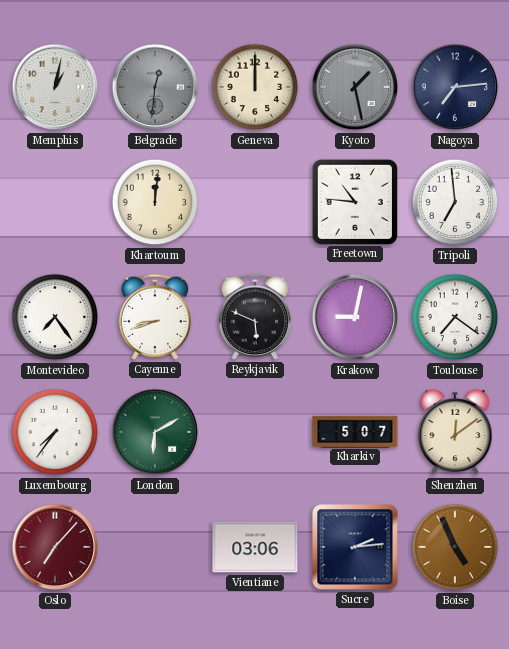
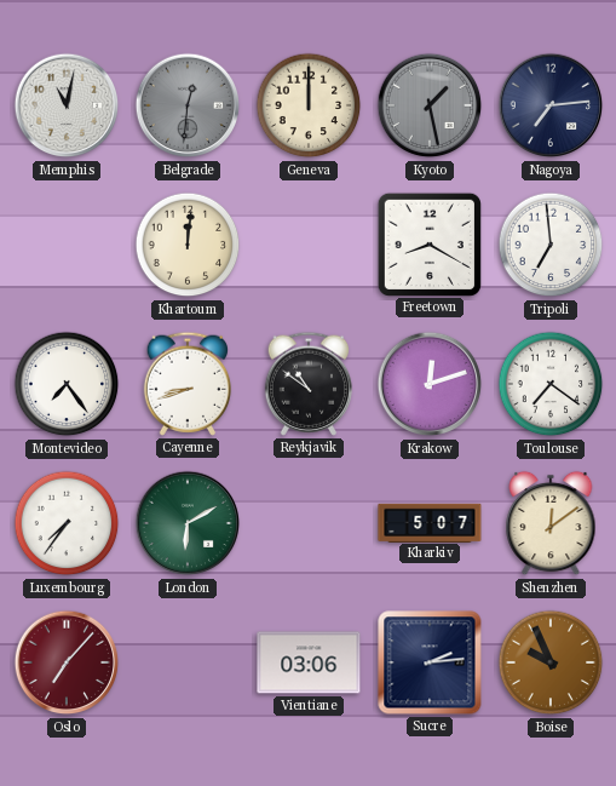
Memphis: 1:02 -> 11:02 (67, 105)
Freetown: 10:46 -> 8:20 (428, 243)
Reykjavik: 5:49 -> 10:51 (307, 384)
Krakow: 9:02 -> 12:12 (430, 384)
Boise: 4:56 -> 9:56 (551, 662)
